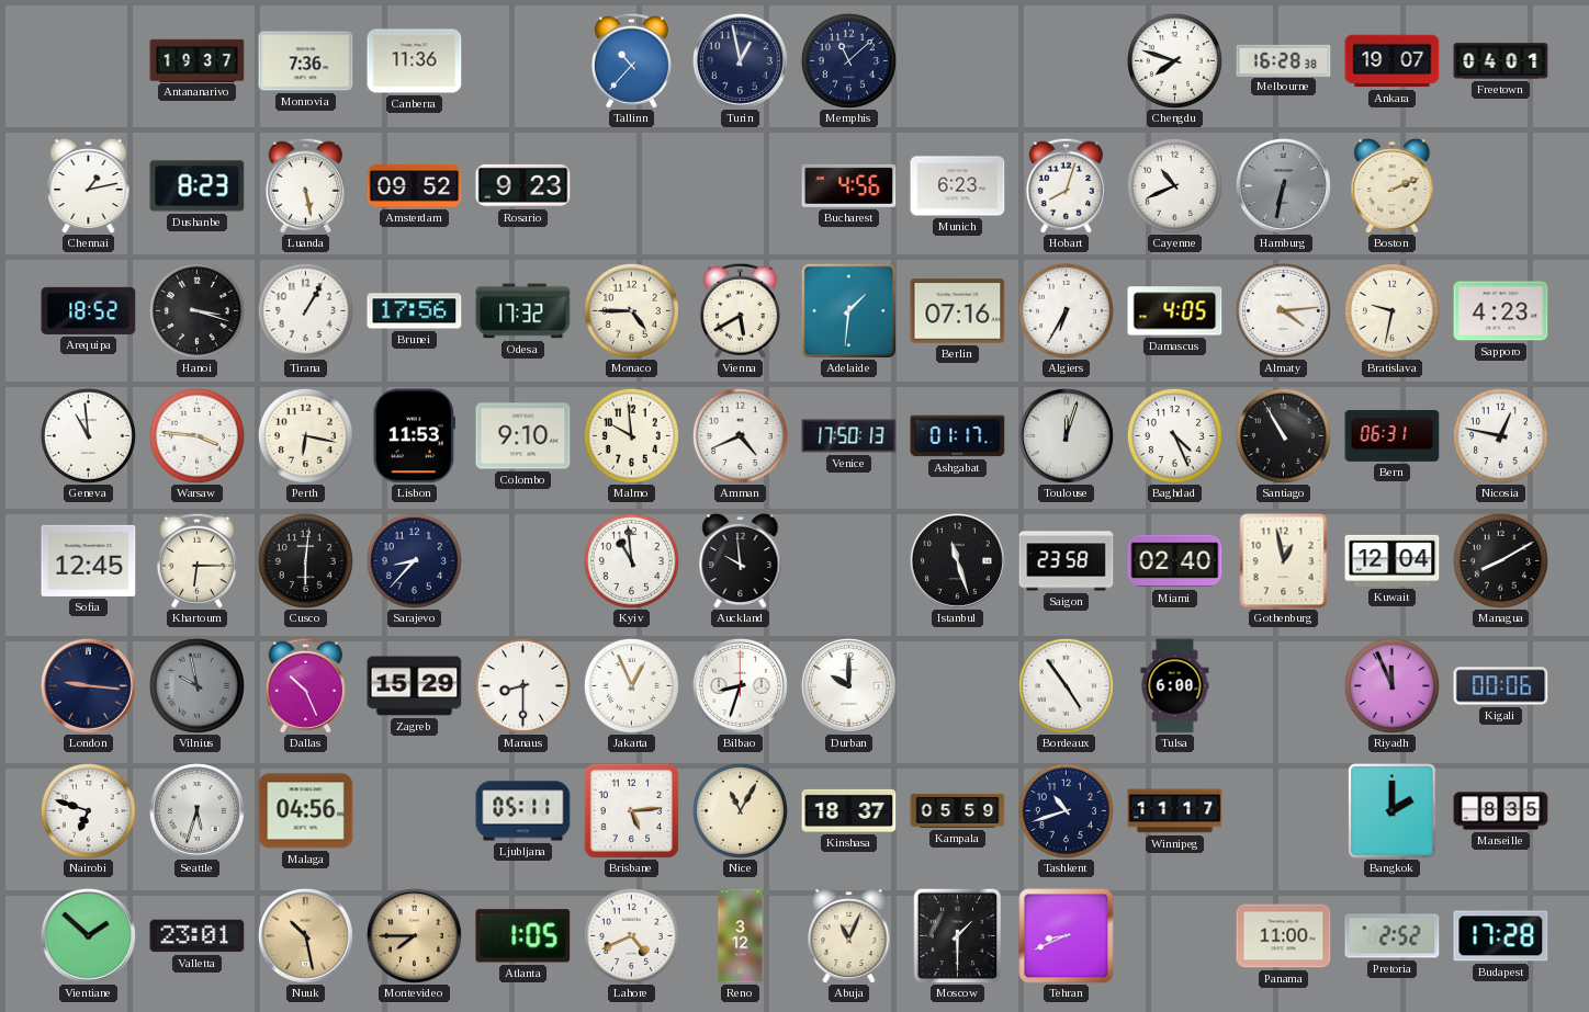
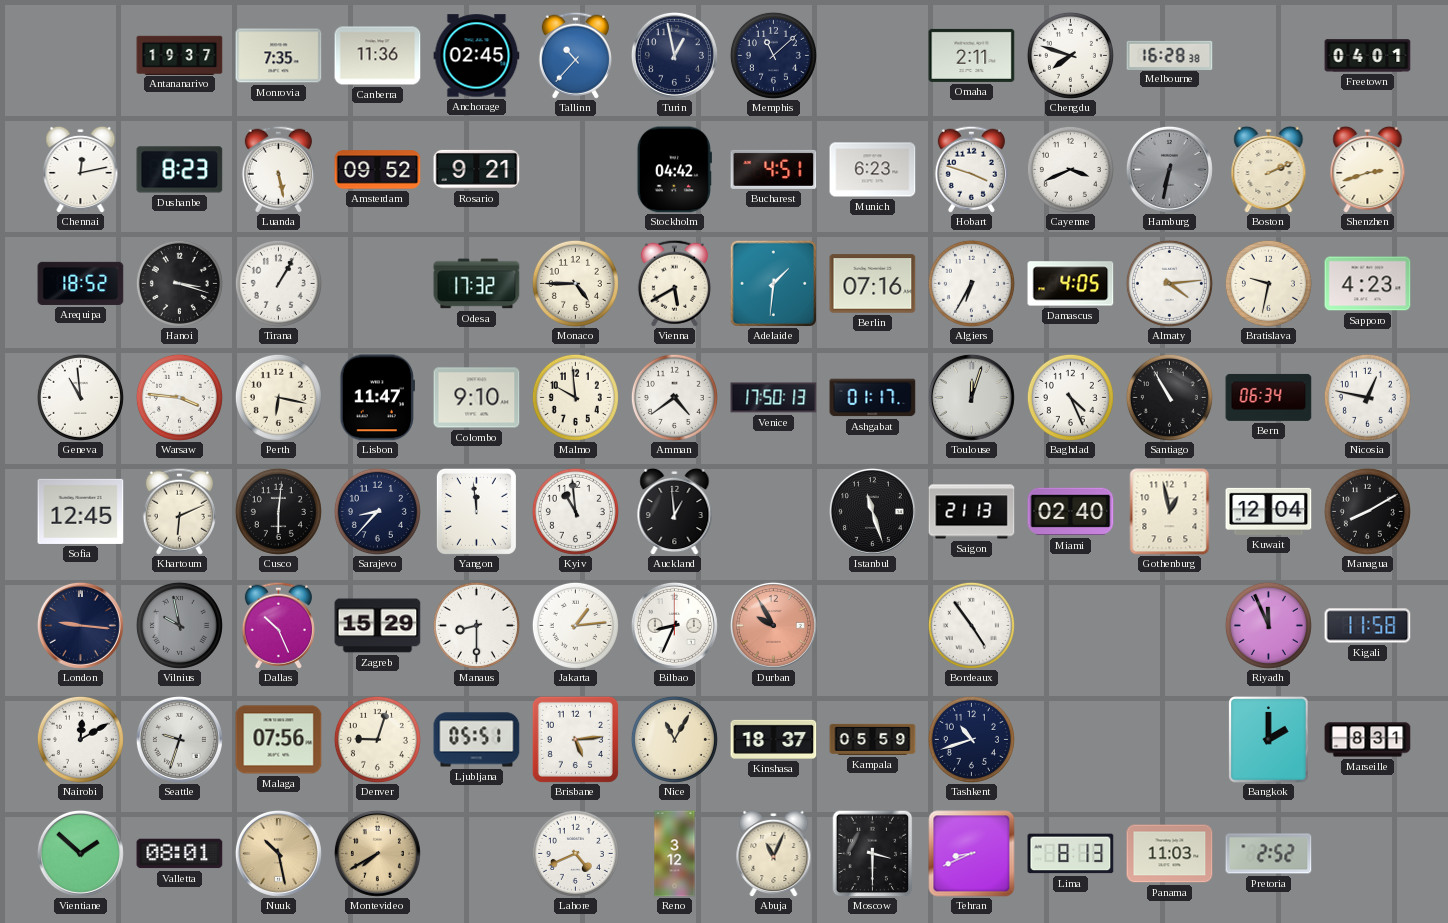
Monrovia: 7:36 -> 7:35 (279, 56)
Anchorage: none -> 02:45 (477, 56)
Omaha: none -> 2:11 (972, 55)
Ankara: 19:07 -> none (1393, 61)
Chennai: 1:13 -> 12:13 (81, 169)
Rosario: 9:23 -> 9:21 (477, 169)
Stockholm: none -> 04:42 (674, 170)
Bucharest: 4:56 -> 4:51 (774, 169)
Hobart: 8:03 -> 3:48 (971, 169)
Cayenne: 10:41 -> 3:41 (1070, 169)
Shenzhen: none -> 2:42 (1368, 169)
Brunei: 17:56 -> none (415, 311)
Lisbon: 11:53 -> 11:47 (377, 398)
Amman: 4:41 -> 4:39 (674, 397)
Bern: 06:31 -> 06:34 (1269, 397)
Khartoum: 6:15 -> 6:11 (179, 511)
Yangon: none -> 11:59 (476, 511)
Auckland: 9:59 -> 12:59 (675, 511)
Saigon: 23:58 -> 21:13 (972, 512)
Jakarta: 12:56 -> 1:14 (575, 625)
Bilbao: 8:33 -> 8:34 (674, 625)
Durban: 10:00 -> 9:55 (773, 625)
Durban dial: white -> salmon (773, 625)
Tulsa: 6:00 -> none (1175, 686)
Kigali: 00:06 -> 11:58 (1368, 626)
Nairobi: 6:48 -> 12:10 (80, 739)
Seattle: 5:33 -> 9:33 (179, 739)
Malaga: 04:56 -> 07:56 (279, 740)
Denver: none -> 9:03 (377, 739)
Ljubljana: 05:11 -> 05:51 (477, 740)
Winnipeg: 11:17 -> none (1175, 811)
Marseille: 8:35 -> 8:31 (1368, 740)
Valletta: 23:01 -> 08:01 (180, 854)
Montevideo: 7:45 -> 7:40 (377, 853)
Atlanta: 1:05 -> none (523, 936)
Moscow: 1:30 -> 3:30 (873, 853)
Lima: none -> 8:13 (1071, 854)
Panama: 11:00 -> 11:03 (1170, 854)
Budapest: 17:28 -> none (1501, 936)
